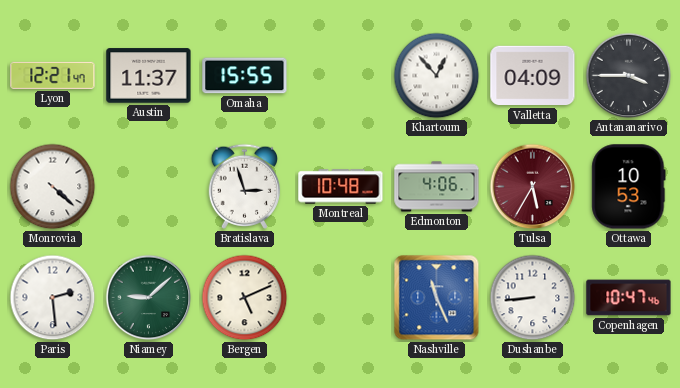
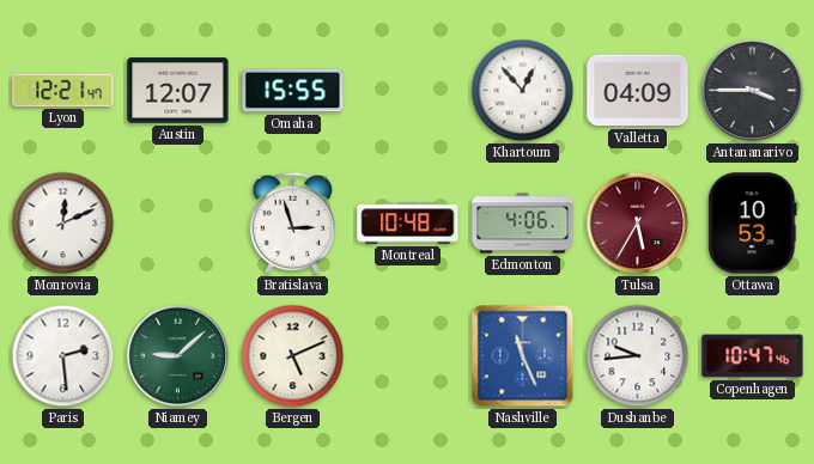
Austin: 11:37 -> 12:07 (178, 91)
Monrovia: 4:22 -> 12:11 (63, 224)
Dushanbe: 8:44 -> 9:44 (638, 356)
